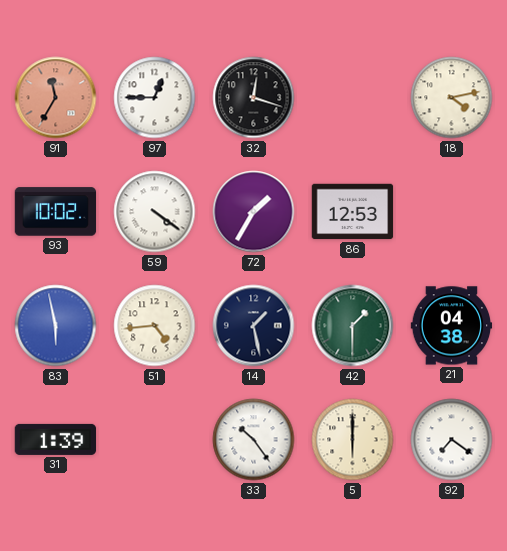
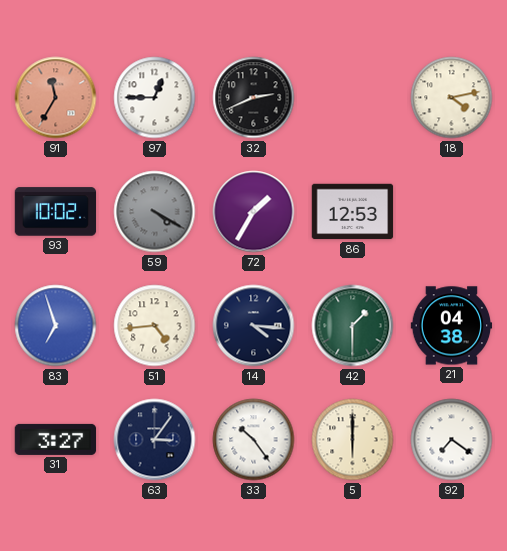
32: 12:18 -> 2:41 (254, 98)
59: 4:21 -> 4:20 (155, 212)
59 dial: white -> grey (155, 212)
83: 5:58 -> 6:57 (56, 326)
14: 1:28 -> 4:16 (254, 326)
31: 1:39 -> 3:27 (56, 439)
63: none -> 3:06 (155, 440)
